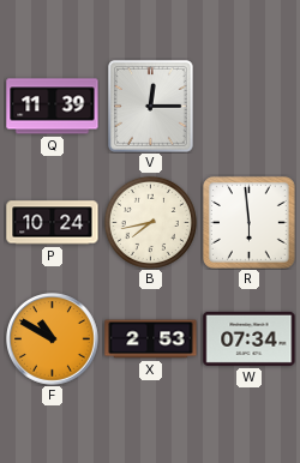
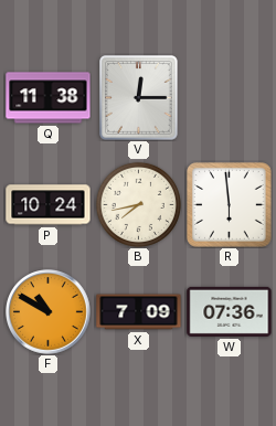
Q: 11:39 -> 11:38 (49, 98)
X: 2:53 -> 7:09 (139, 312)
W: 07:34 -> 07:36 (230, 311)
